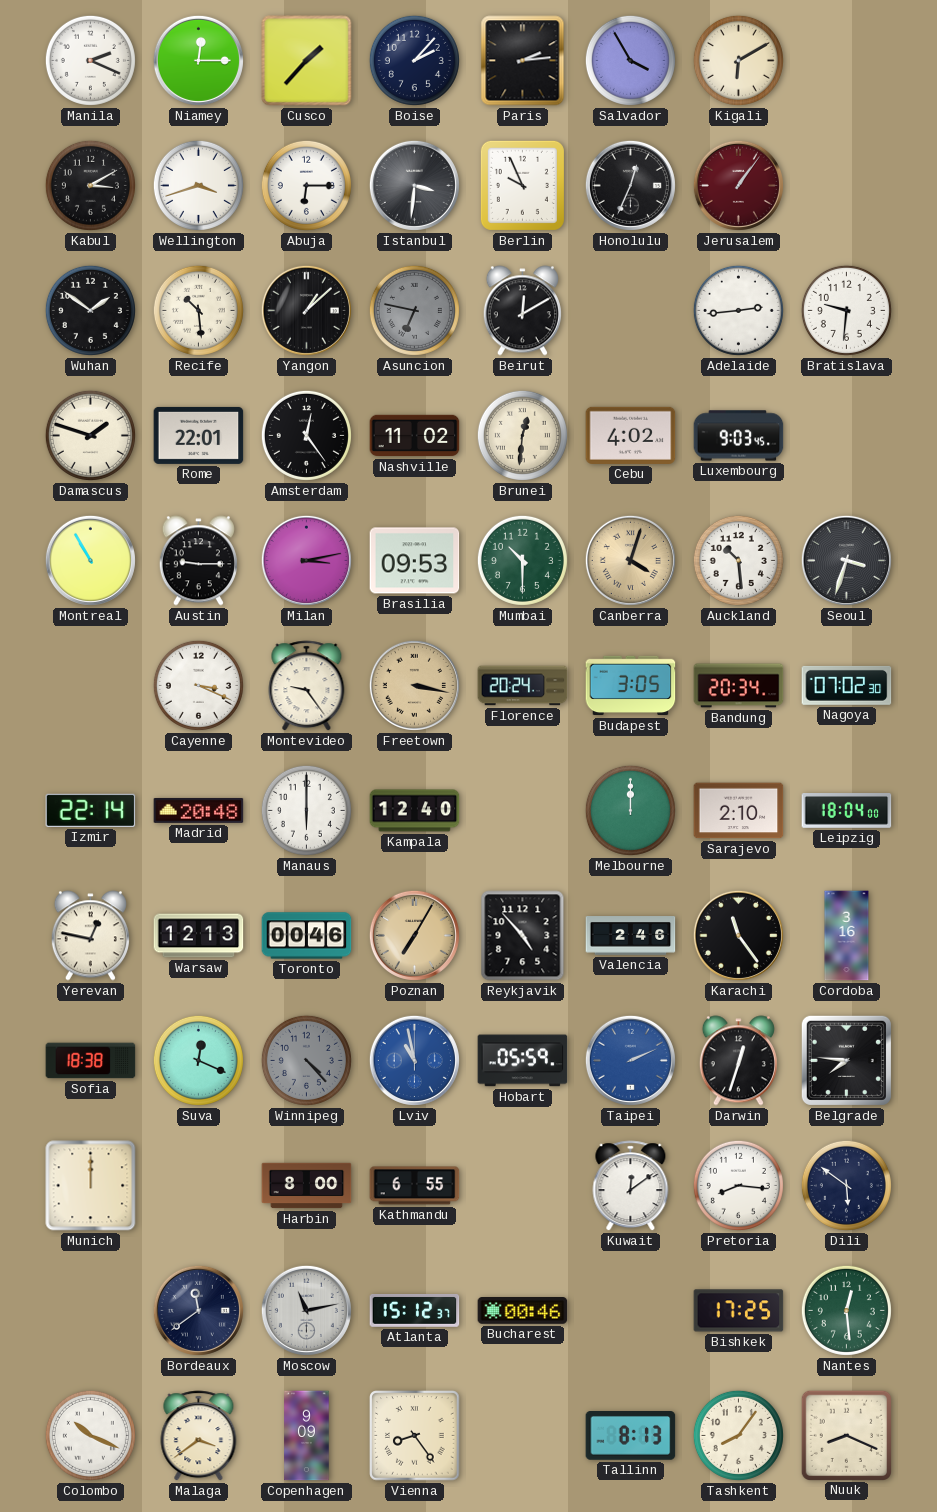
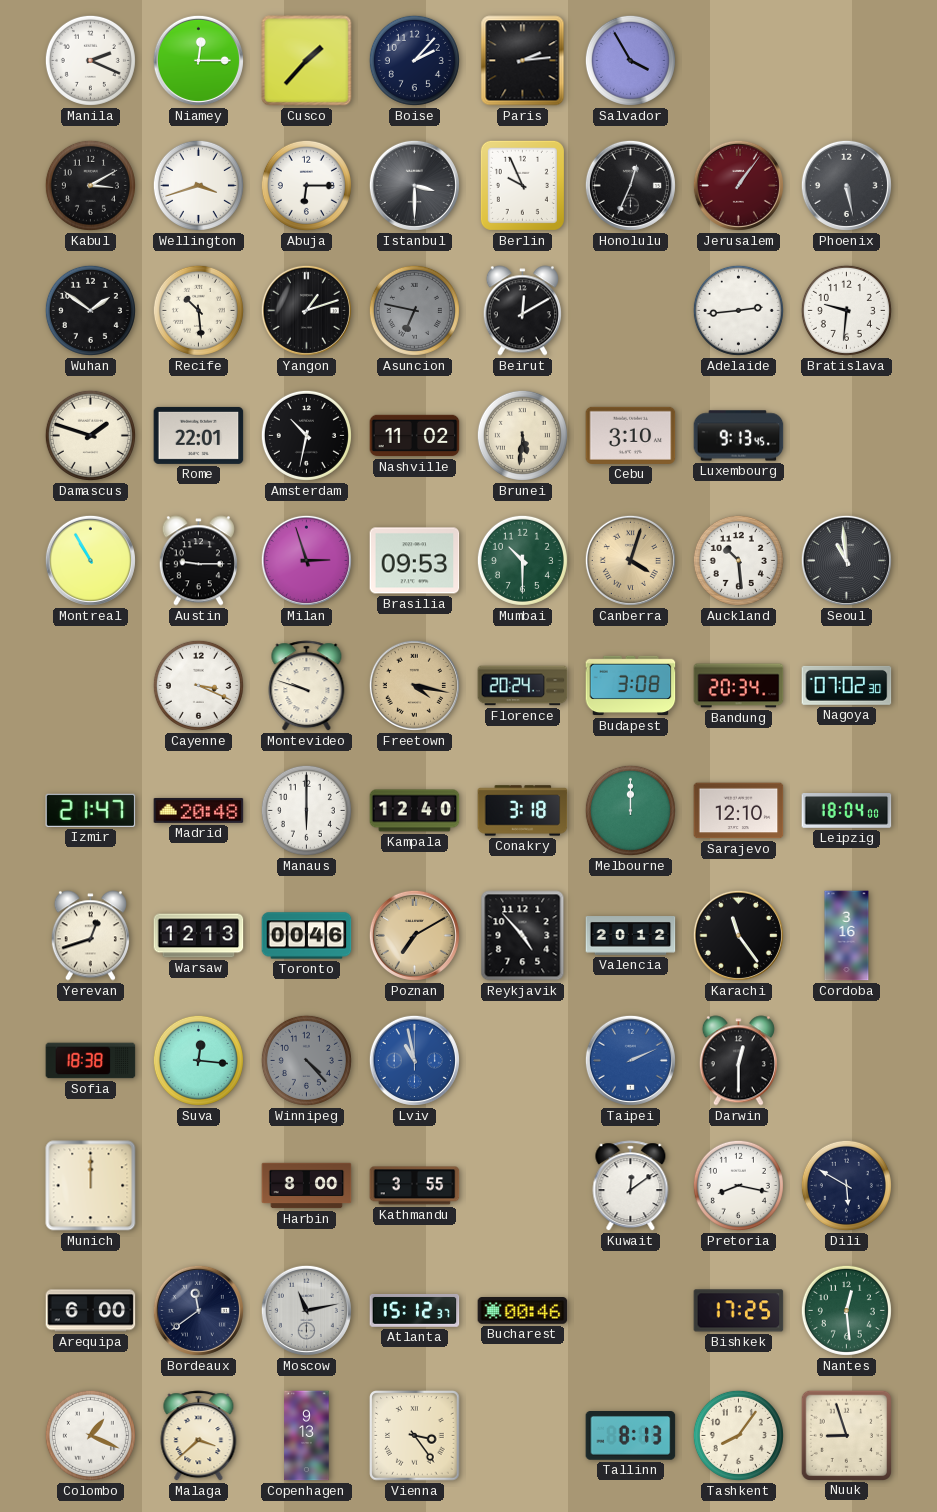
Kigali: 6:10 -> none (738, 60)
Istanbul: 3:31 -> 3:30 (414, 185)
Phoenix: none -> 5:28 (846, 185)
Yangon: 1:08 -> 1:12 (306, 310)
Amsterdam: 12:24 -> 10:32 (306, 435)
Brunei: 12:31 -> 5:31 (522, 435)
Cebu: 4:02 -> 3:10 (631, 435)
Luxembourg: 9:03 -> 9:13 (739, 436)
Milan: 3:13 -> 2:57 (306, 560)
Seoul: 3:33 -> 10:59 (846, 560)
Montevideo: 9:24 -> 9:48 (307, 686)
Freetown: 3:17 -> 4:17 (414, 685)
Budapest: 3:05 -> 3:08 (631, 686)
Izmir: 22:14 -> 21:47 (91, 810)
Conakry: none -> 3:18 (523, 811)
Sarajevo: 2:10 -> 12:10 (739, 811)
Yerevan: 12:47 -> 12:42 (90, 936)
Poznan: 7:05 -> 7:10 (414, 935)
Valencia: 2:46 -> 20:12 (631, 936)
Suva: 12:19 -> 12:16 (198, 1060)
Hobart: 05:59 -> none (523, 1061)
Darwin: 12:33 -> 12:30 (738, 1061)
Belgrade: 7:46 -> none (846, 1060)
Kathmandu: 6:55 -> 3:55 (415, 1186)
Pretoria: 8:16 -> 8:17 (738, 1185)
Dili: 5:51 -> 5:50 (846, 1185)
Arequipa: none -> 6:00 (91, 1311)
Colombo: 10:19 -> 1:19 (90, 1435)
Malaga: 3:39 -> 3:38 (199, 1436)
Copenhagen: 9:09 -> 9:13 (307, 1436)
Vienna: 8:24 -> 3:24 (415, 1436)
Nuuk: 8:19 -> 8:57 (846, 1435)
